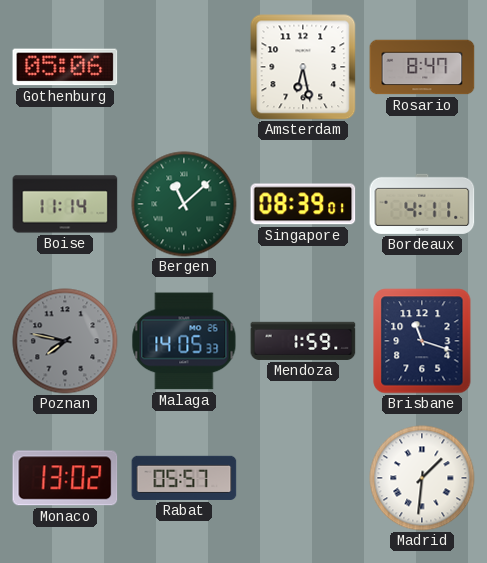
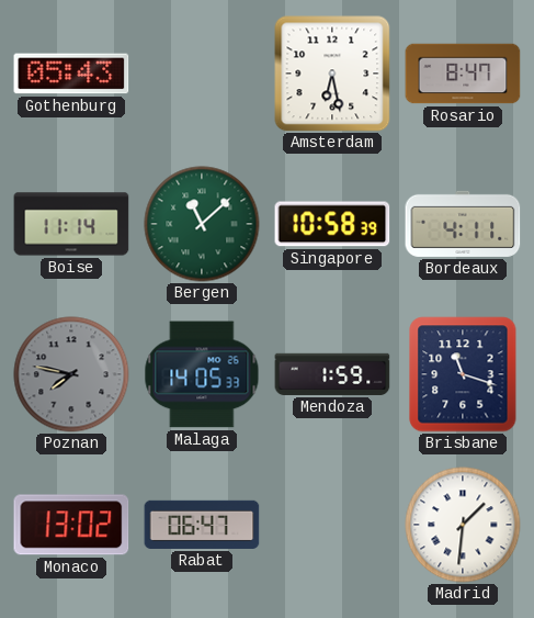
Gothenburg: 05:06 -> 05:43 (71, 74)
Singapore: 08:39 -> 10:58 (332, 224)
Rabat: 05:57 -> 06:47 (202, 525)
